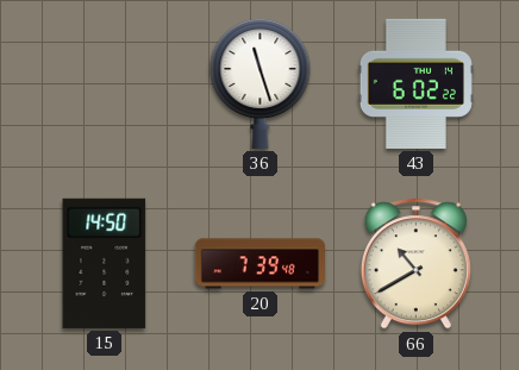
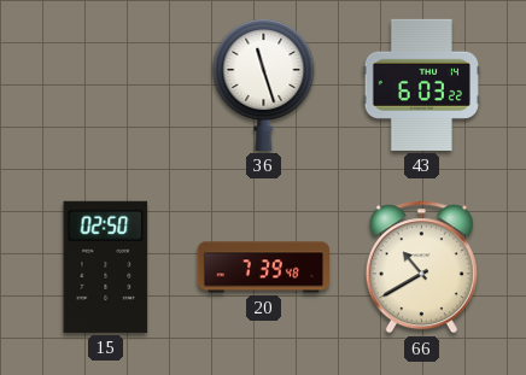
43: 6:02 -> 6:03 (421, 84)
15: 14:50 -> 02:50 (106, 266)
